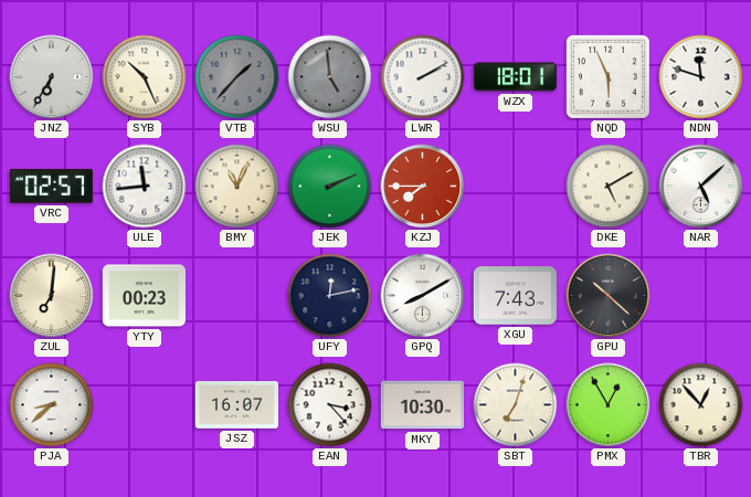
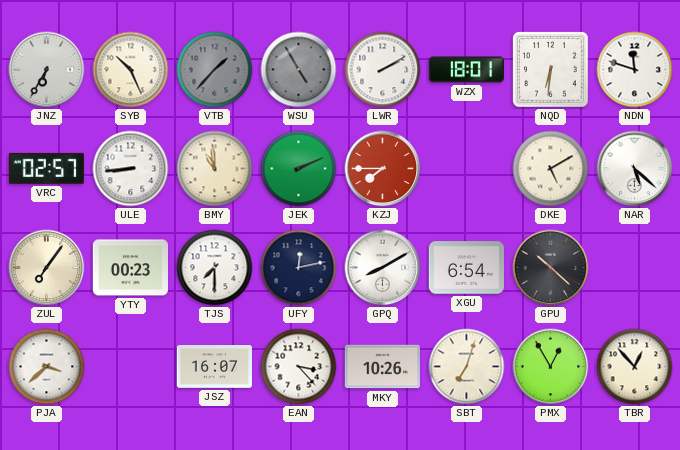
WSU: 4:59 -> 4:55 (299, 70)
NQD: 5:56 -> 6:31 (551, 70)
ULE: 11:44 -> 8:44 (131, 169)
BMY: 11:04 -> 10:59 (215, 169)
NAR: 5:08 -> 5:22 (635, 169)
ZUL: 7:01 -> 7:06 (47, 268)
TJS: none -> 7:30 (215, 268)
XGU: 7:43 -> 6:54 (466, 268)
PJA: 8:38 -> 3:38 (47, 367)
MKY: 10:30 -> 10:26 (382, 367)
